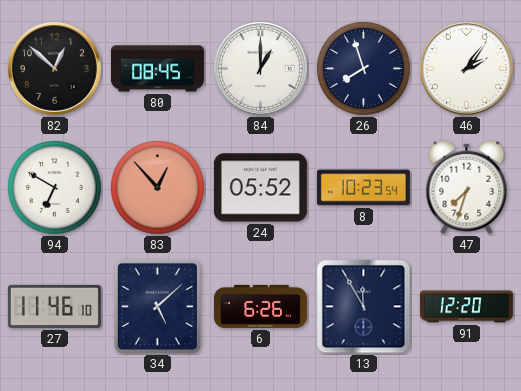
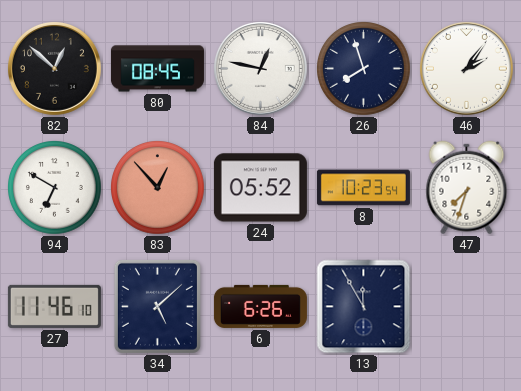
84: 1:00 -> 12:47 (260, 68)
91: 12:20 -> none (466, 307)
